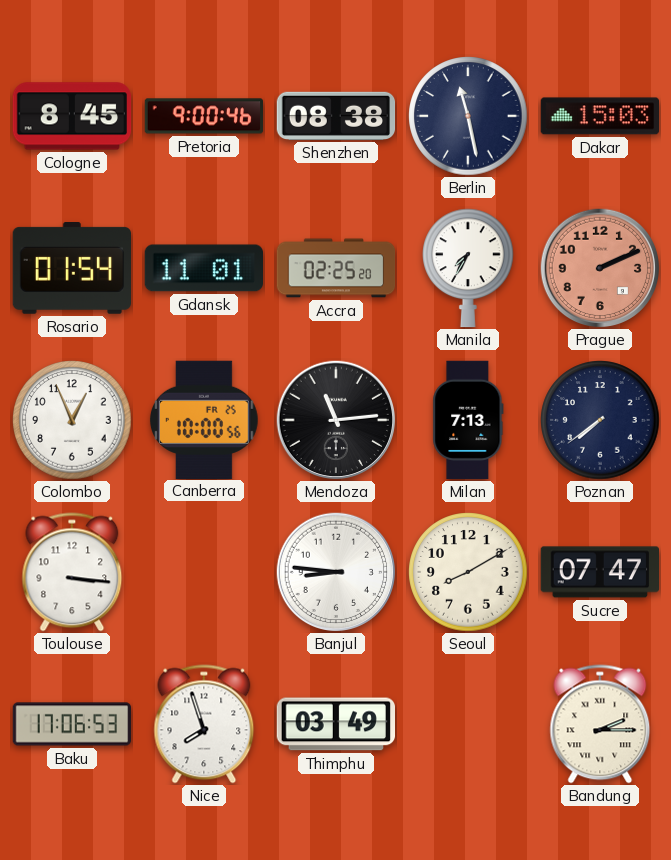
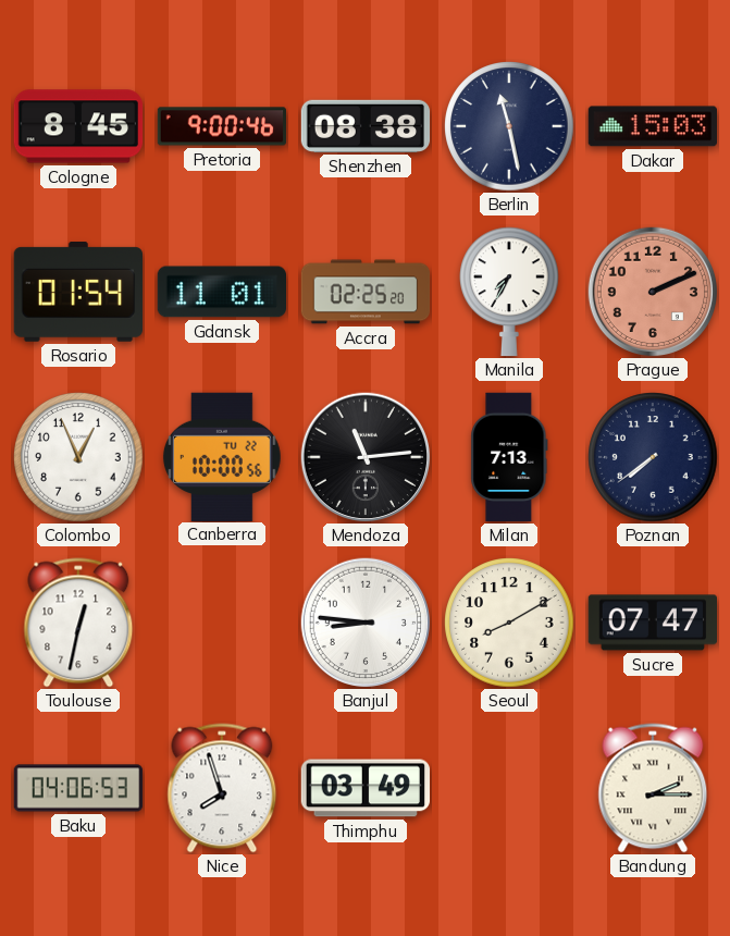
Canberra date: FR 25 -> TU 22 (223, 456)
Toulouse: 3:16 -> 12:32 (78, 623)
Baku: 17:06 -> 04:06 (78, 788)
